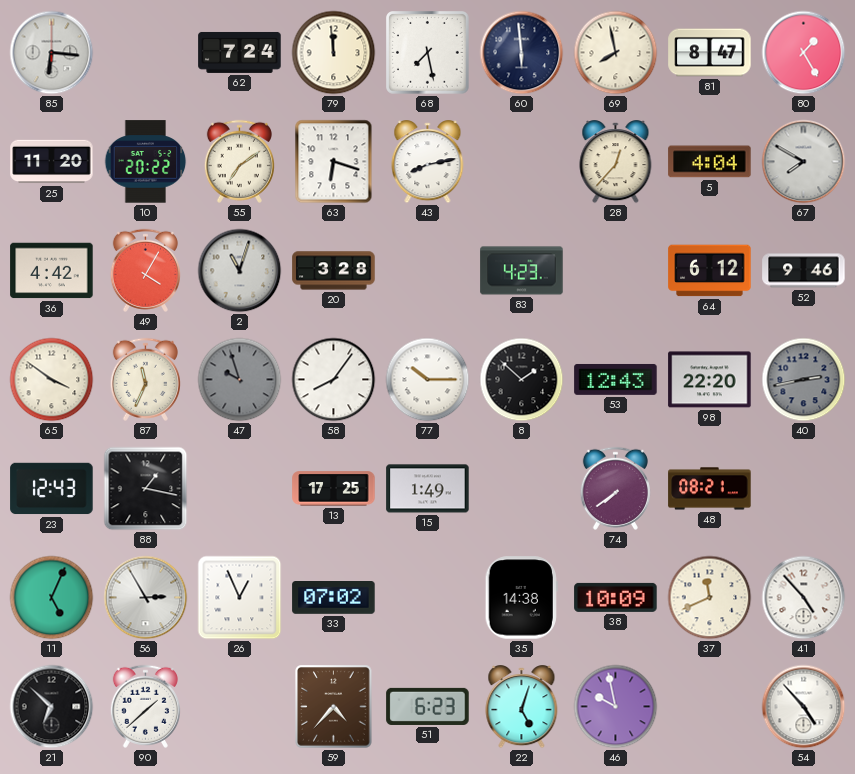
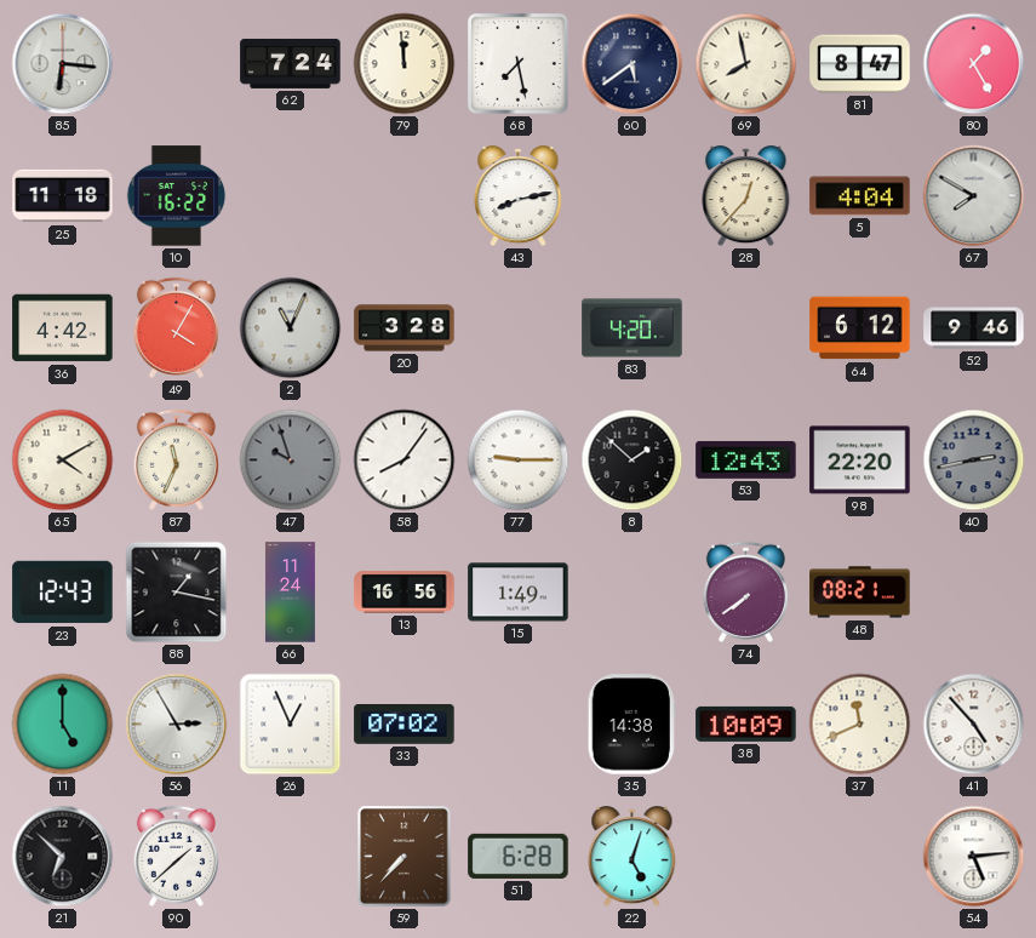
60: 5:59 -> 5:39 (633, 64)
25: 11:20 -> 11:18 (63, 196)
10: 20:22 -> 16:22 (177, 196)
55: 7:09 -> none (239, 161)
63: 6:18 -> none (334, 162)
2: 11:03 -> 11:04 (291, 328)
83: 4:23 -> 4:20 (633, 328)
65: 3:51 -> 4:10 (63, 461)
77: 10:15 -> 9:15 (519, 461)
66: none -> 11:24 (290, 593)
13: 17:25 -> 16:56 (405, 593)
11: 5:04 -> 5:00 (63, 725)
59: 4:37 -> 7:37 (405, 857)
51: 6:23 -> 6:28 (519, 856)
46: 9:58 -> none (616, 707)
54: 4:53 -> 5:14 (974, 857)
